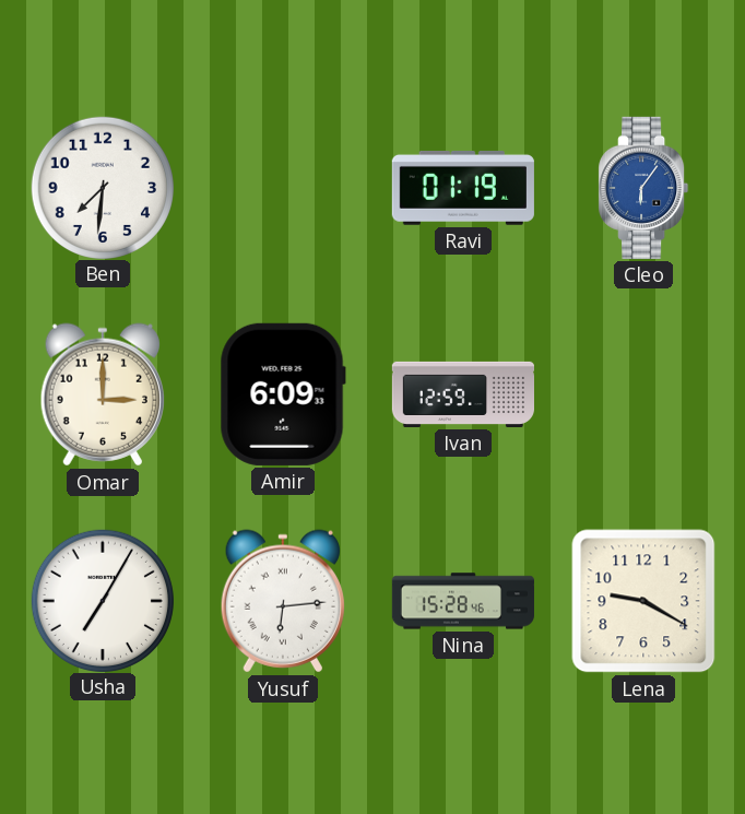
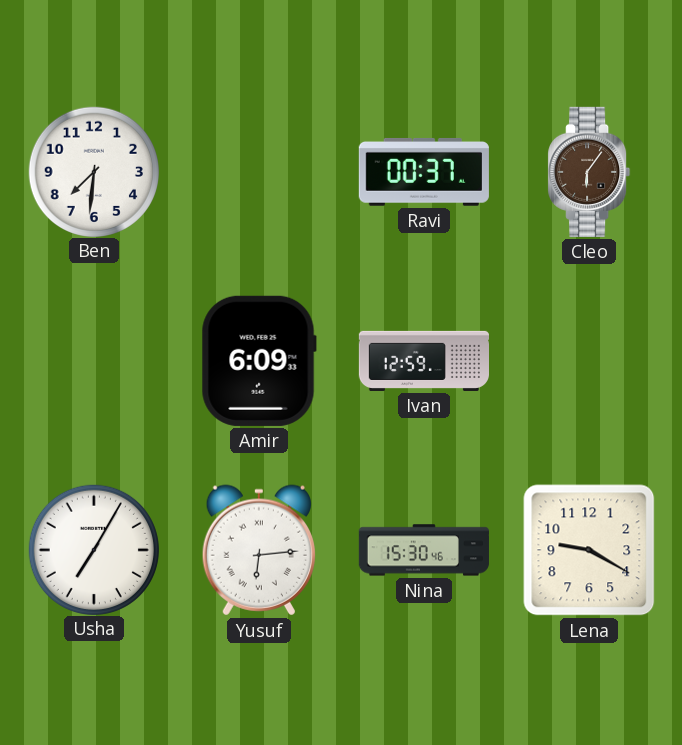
Ravi: 01:19 -> 00:37 (424, 172)
Cleo dial: blue -> brown (589, 172)
Omar: 3:00 -> none (103, 394)
Nina: 15:28 -> 15:30 (424, 550)
